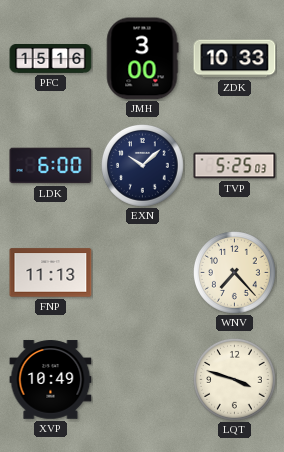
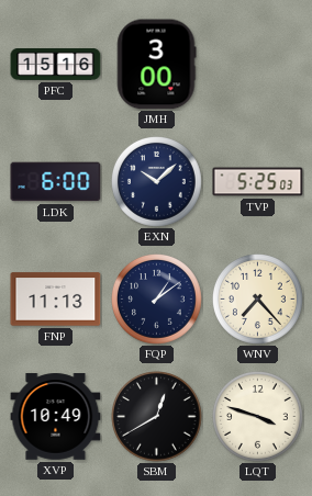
ZDK: 10:33 -> none (235, 59)
FQP: none -> 1:09 (157, 300)
SBM: none -> 12:40 (157, 417)
